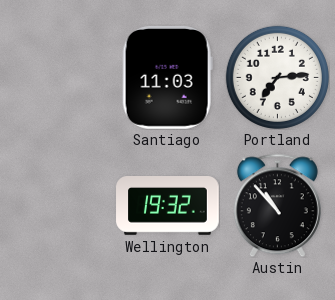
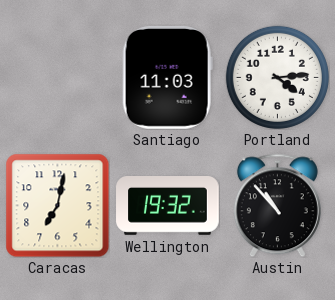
Portland: 7:14 -> 4:14 (277, 77)
Caracas: none -> 7:02 (57, 205)
